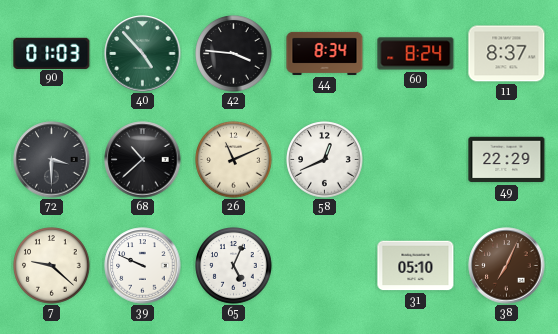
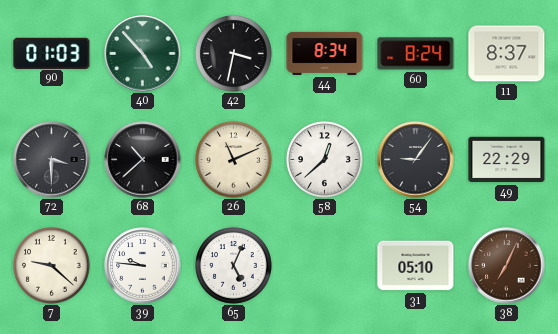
42: 3:46 -> 3:32 (234, 54)
58: 12:41 -> 12:38 (325, 160)
54: none -> 9:06 (416, 160)
39: 9:49 -> 9:46 (143, 266)
